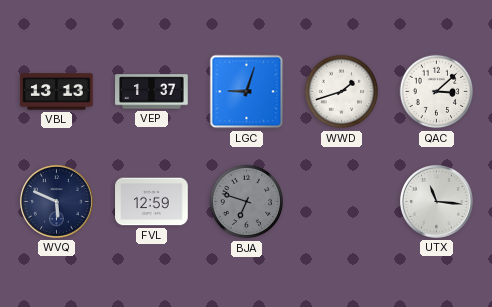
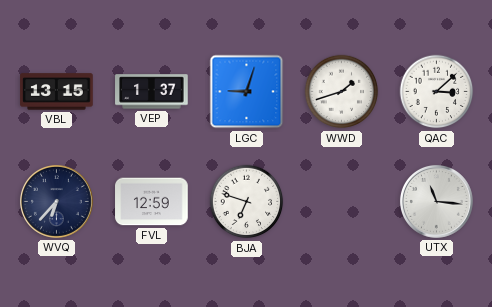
VBL: 13:13 -> 13:15 (57, 92)
WVQ: 5:49 -> 6:37 (56, 201)
BJA dial: grey -> white (247, 202)
